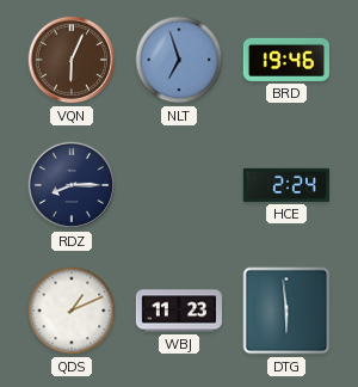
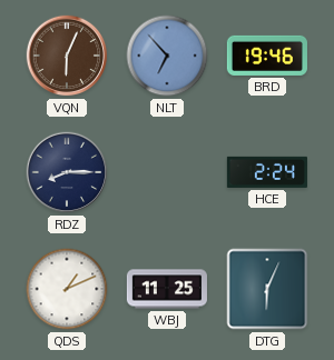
NLT: 6:57 -> 6:53 (167, 56)
WBJ: 11:23 -> 11:25 (167, 289)
DTG: 5:59 -> 6:04 (267, 289)
